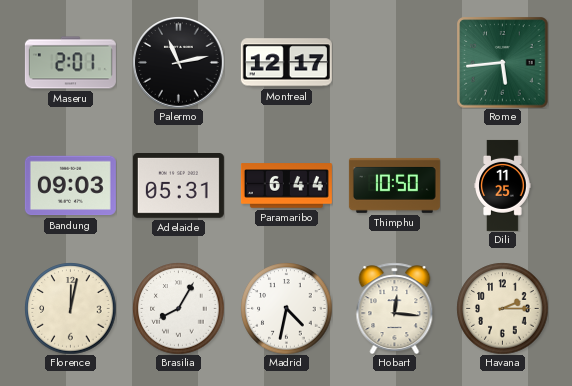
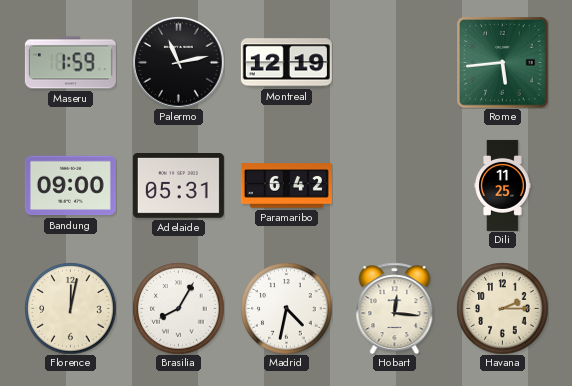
Maseru: 2:01 -> 1:59 (70, 63)
Montreal: 12:17 -> 12:19 (286, 63)
Bandung: 09:03 -> 09:00 (70, 186)
Paramaribo: 6:44 -> 6:42 (286, 186)
Thimphu: 10:50 -> none (394, 185)
